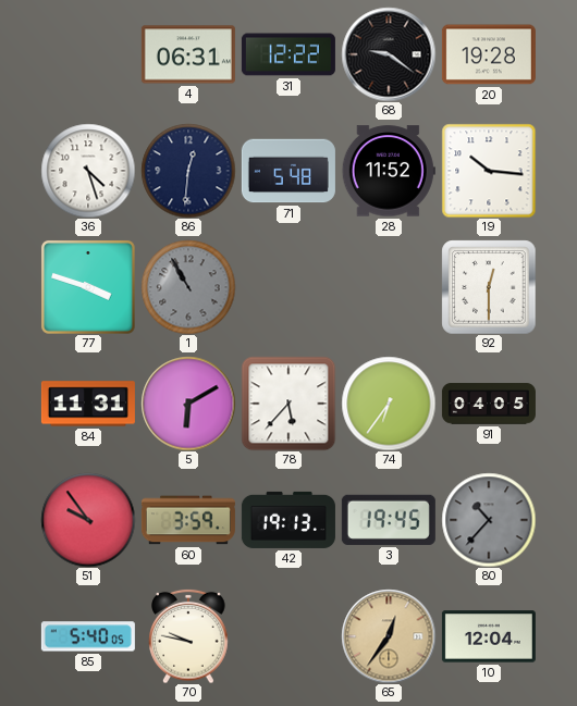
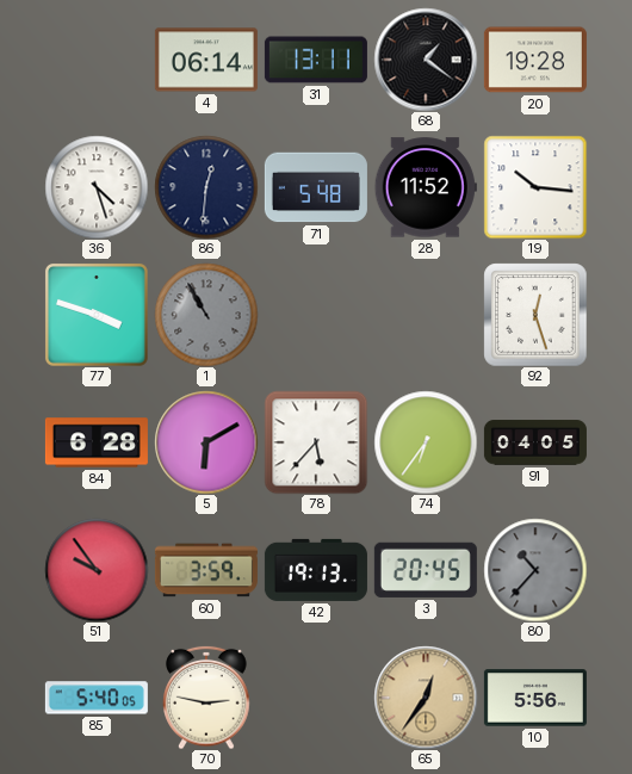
4: 06:31 -> 06:14 (206, 60)
31: 12:22 -> 13:11 (316, 60)
68: 9:21 -> 1:21 (426, 60)
92: 12:30 -> 12:27 (535, 315)
84: 11:31 -> 6:28 (97, 442)
3: 19:45 -> 20:45 (426, 570)
70: 9:47 -> 2:47 (206, 698)
10: 12:04 -> 5:56 (535, 698)
